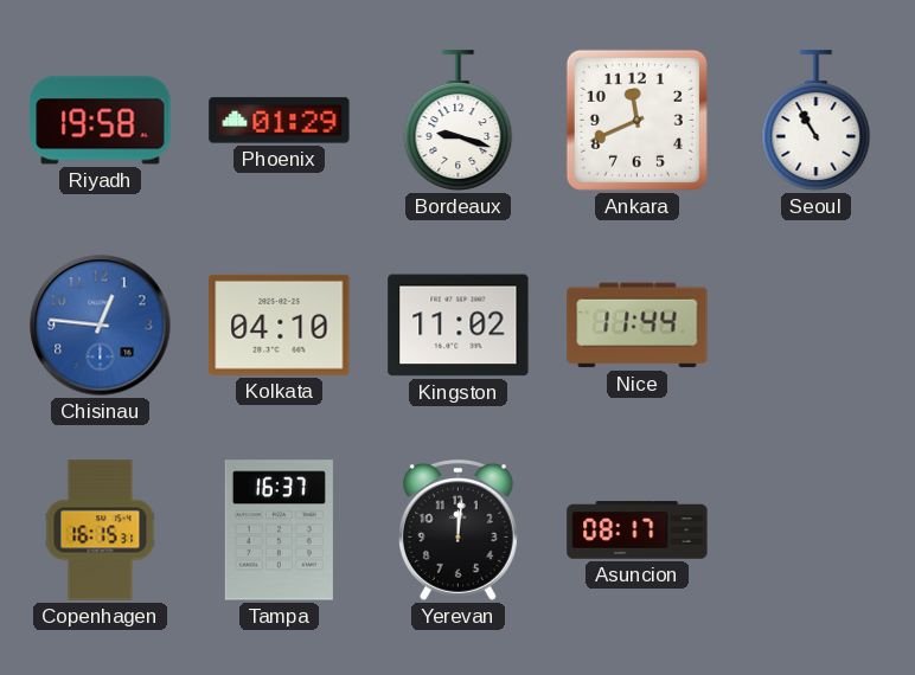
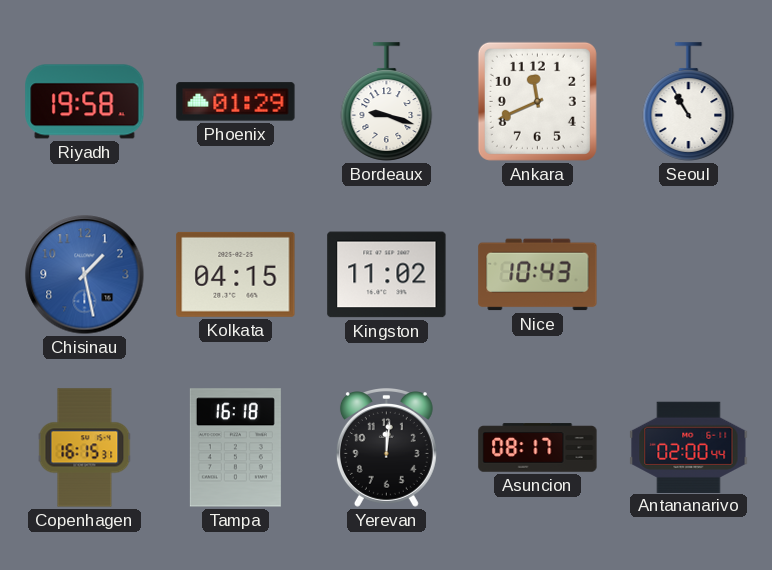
Chisinau: 12:46 -> 1:28 (85, 275)
Kolkata: 04:10 -> 04:15 (236, 274)
Nice: 11:44 -> 10:43 (538, 275)
Tampa: 16:37 -> 16:18 (235, 448)
Antananarivo: none -> 02:00 (689, 447)
